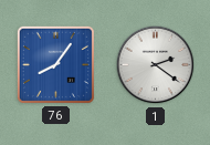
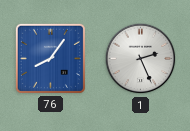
1: 2:21 -> 2:26 (141, 59)
